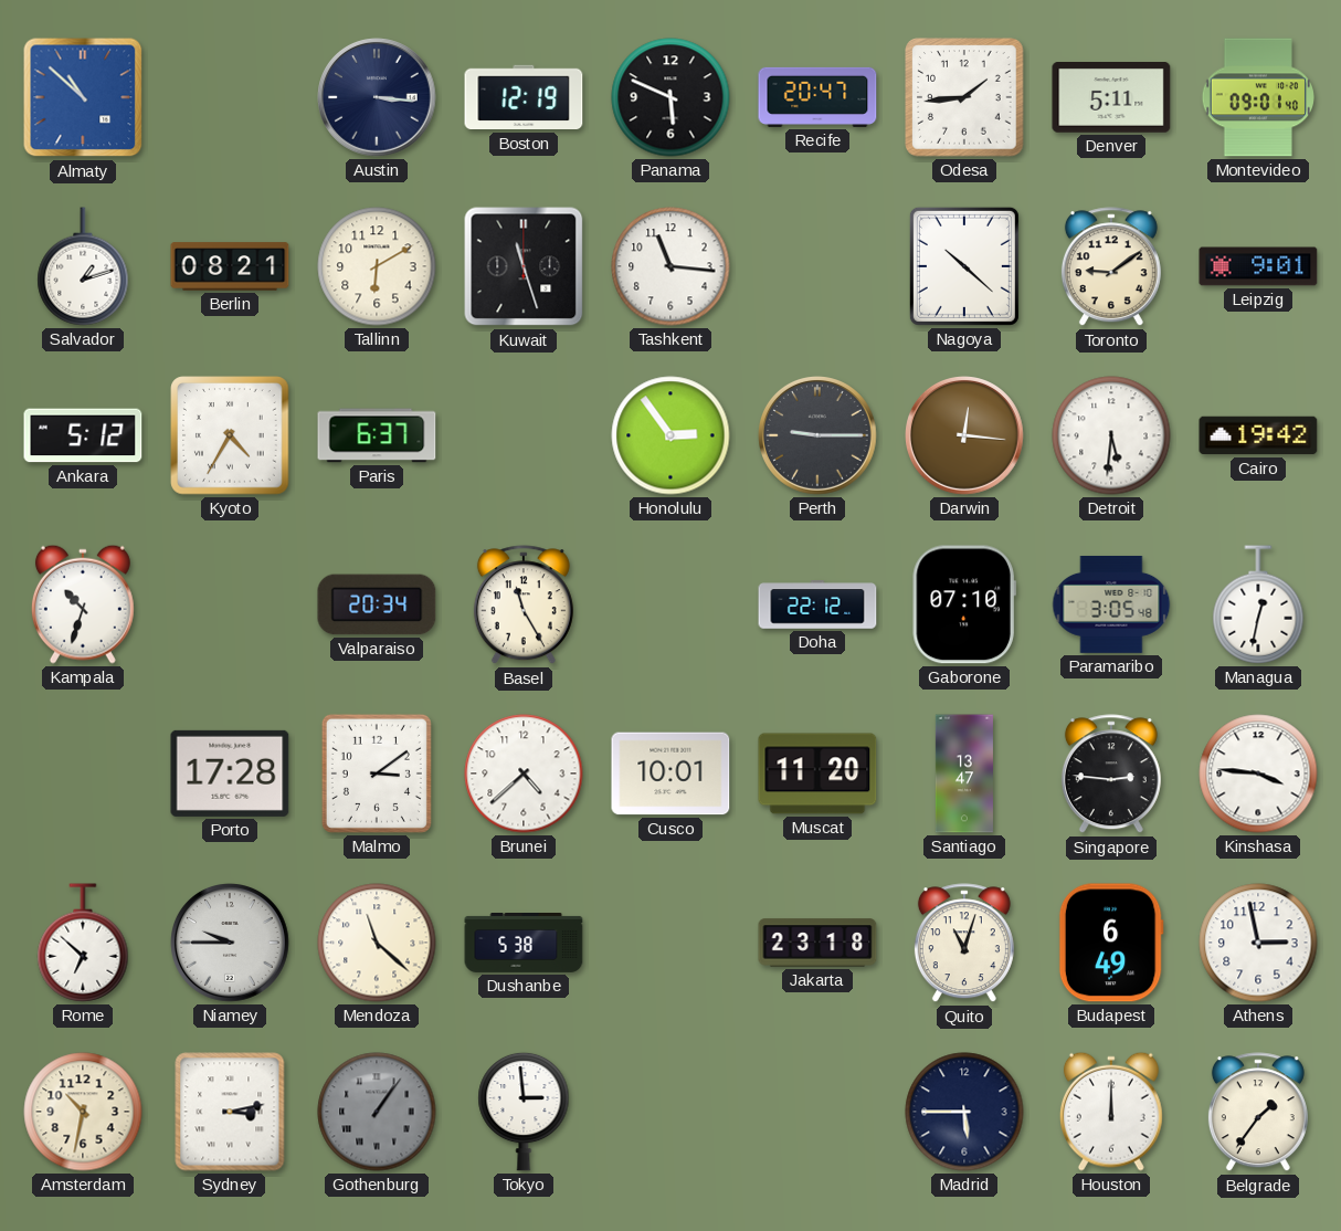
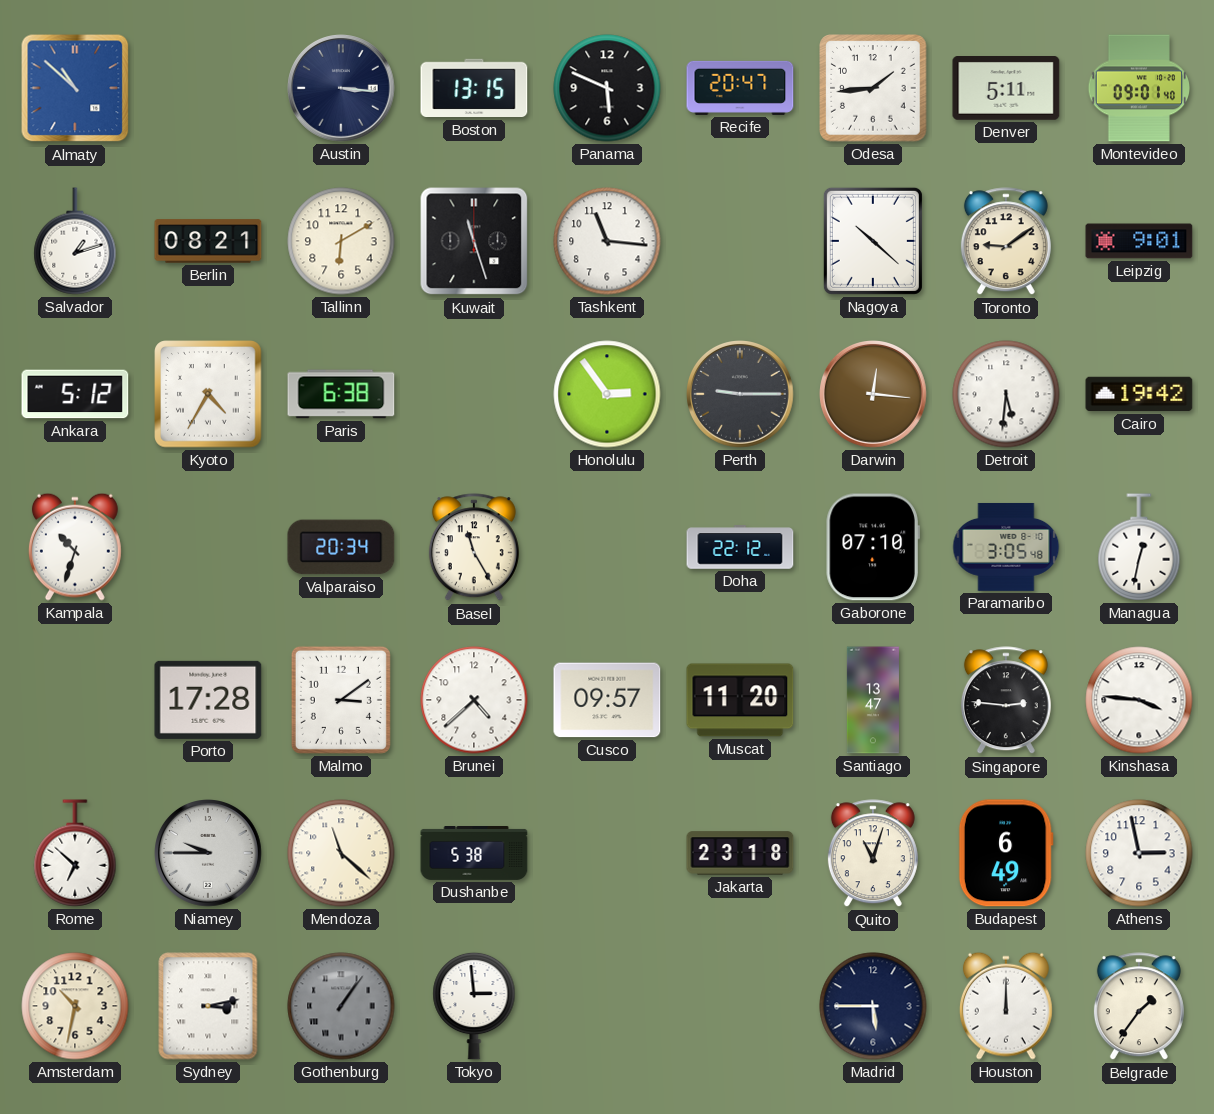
Boston: 12:19 -> 13:15 (474, 88)
Paris: 6:37 -> 6:38 (341, 394)
Cusco: 10:01 -> 09:57 (607, 700)
